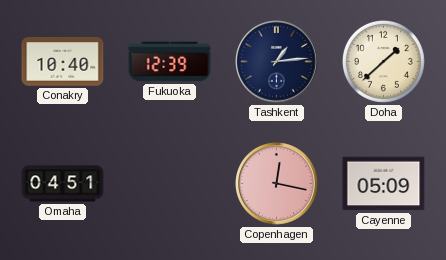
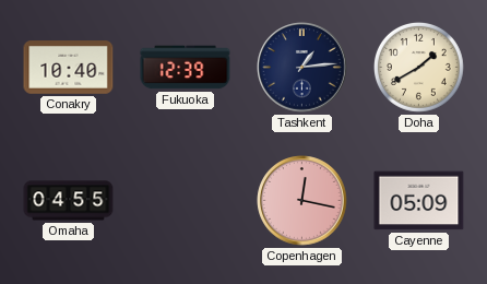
Doha: 1:38 -> 1:40 (418, 67)
Omaha: 04:51 -> 04:55 (69, 201)
